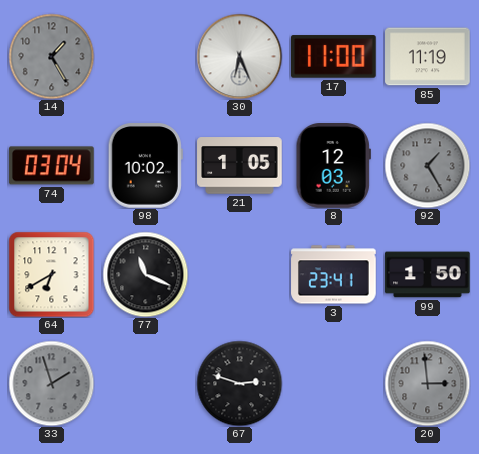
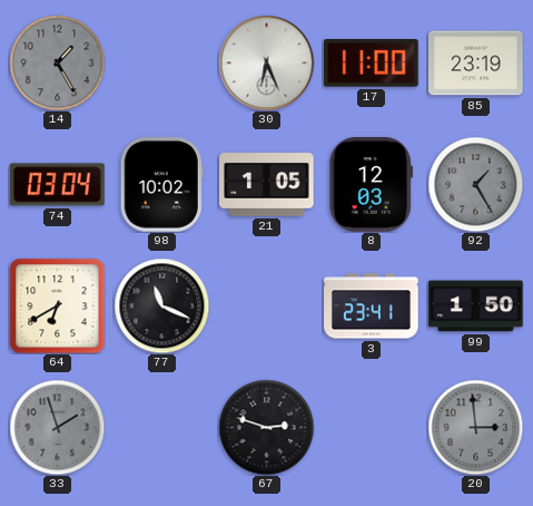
85: 11:19 -> 23:19 (476, 64)
